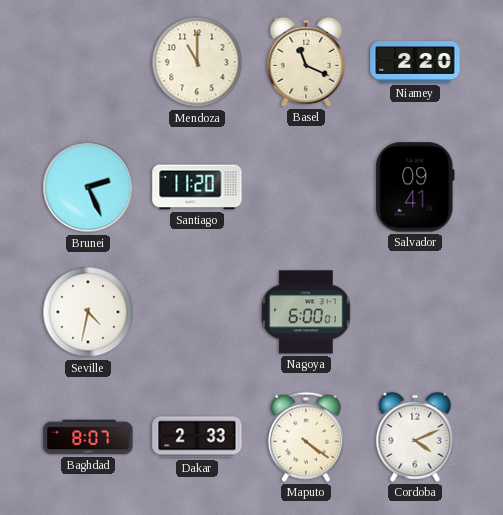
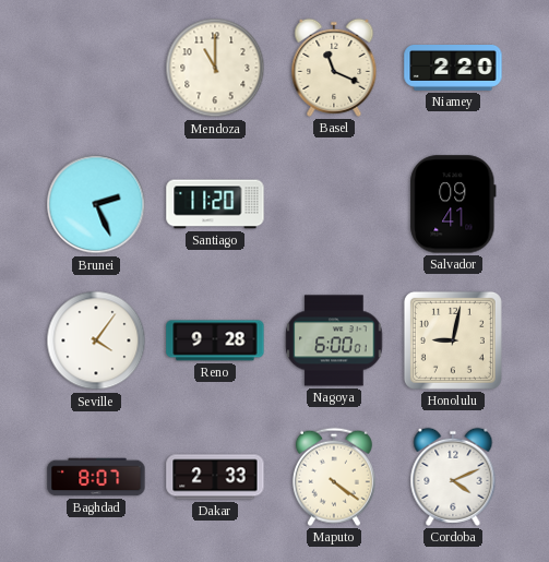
Seville: 4:32 -> 4:06 (96, 340)
Reno: none -> 9:28 (215, 340)
Honolulu: none -> 9:02 (453, 340)
